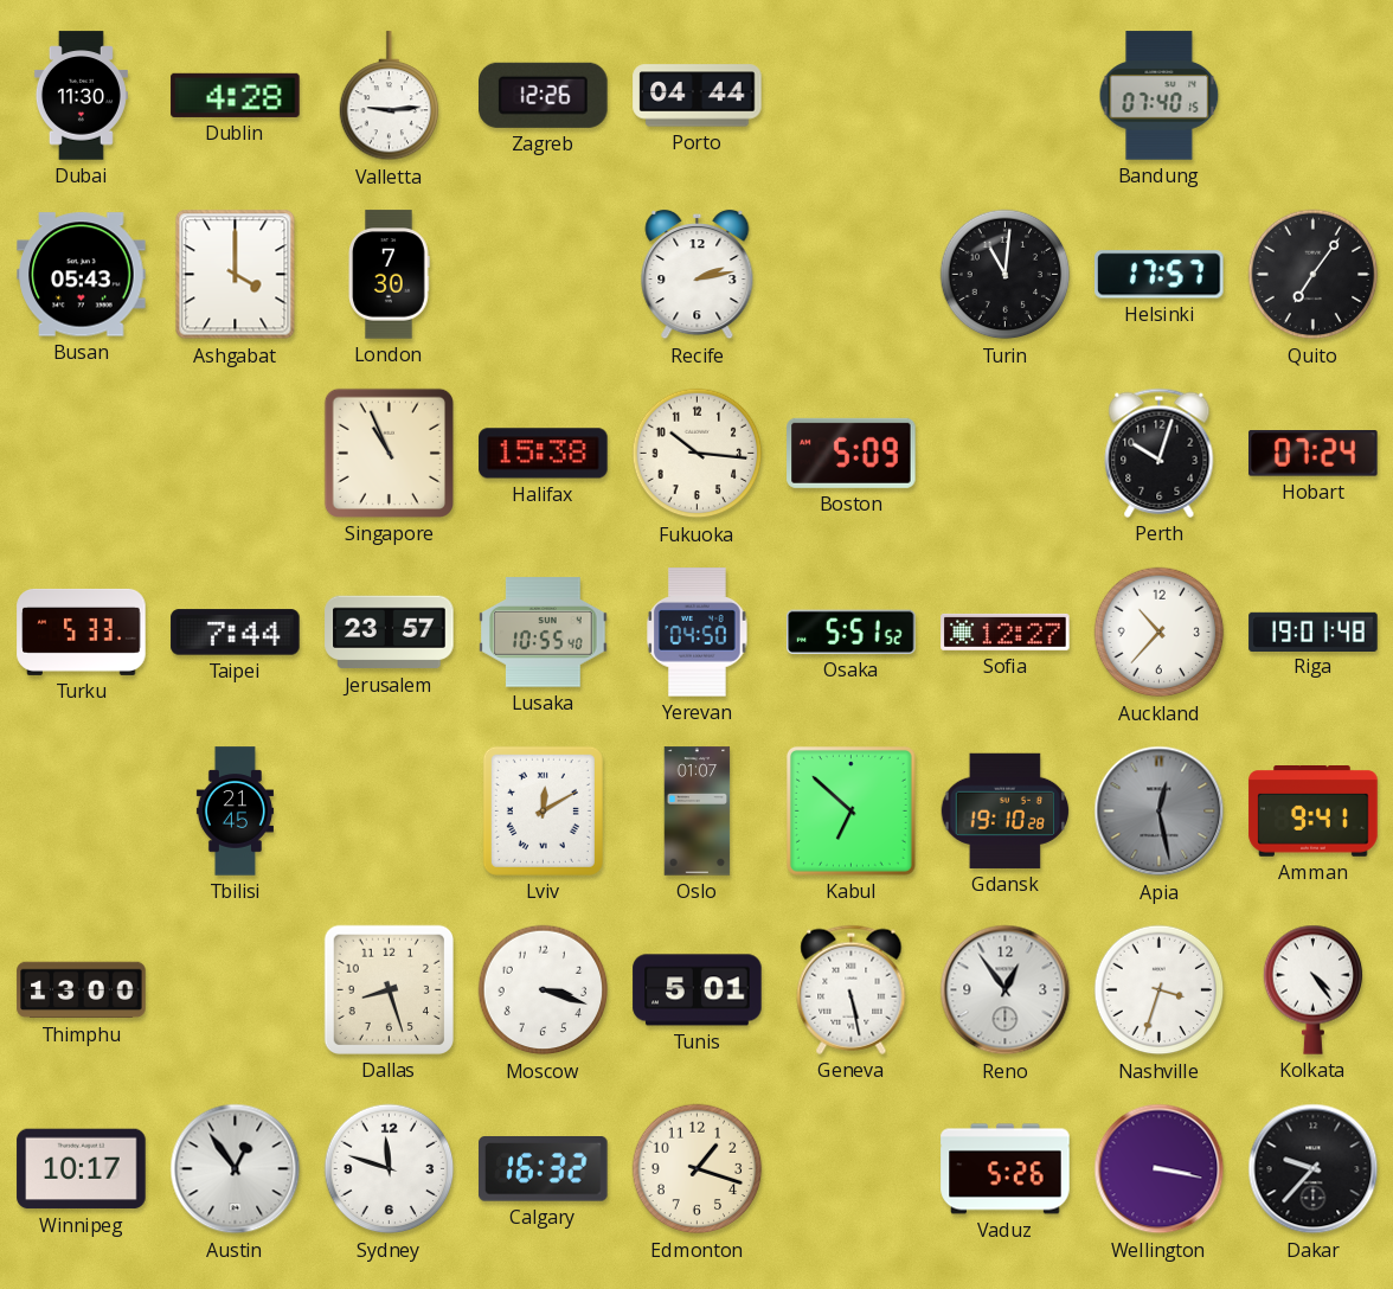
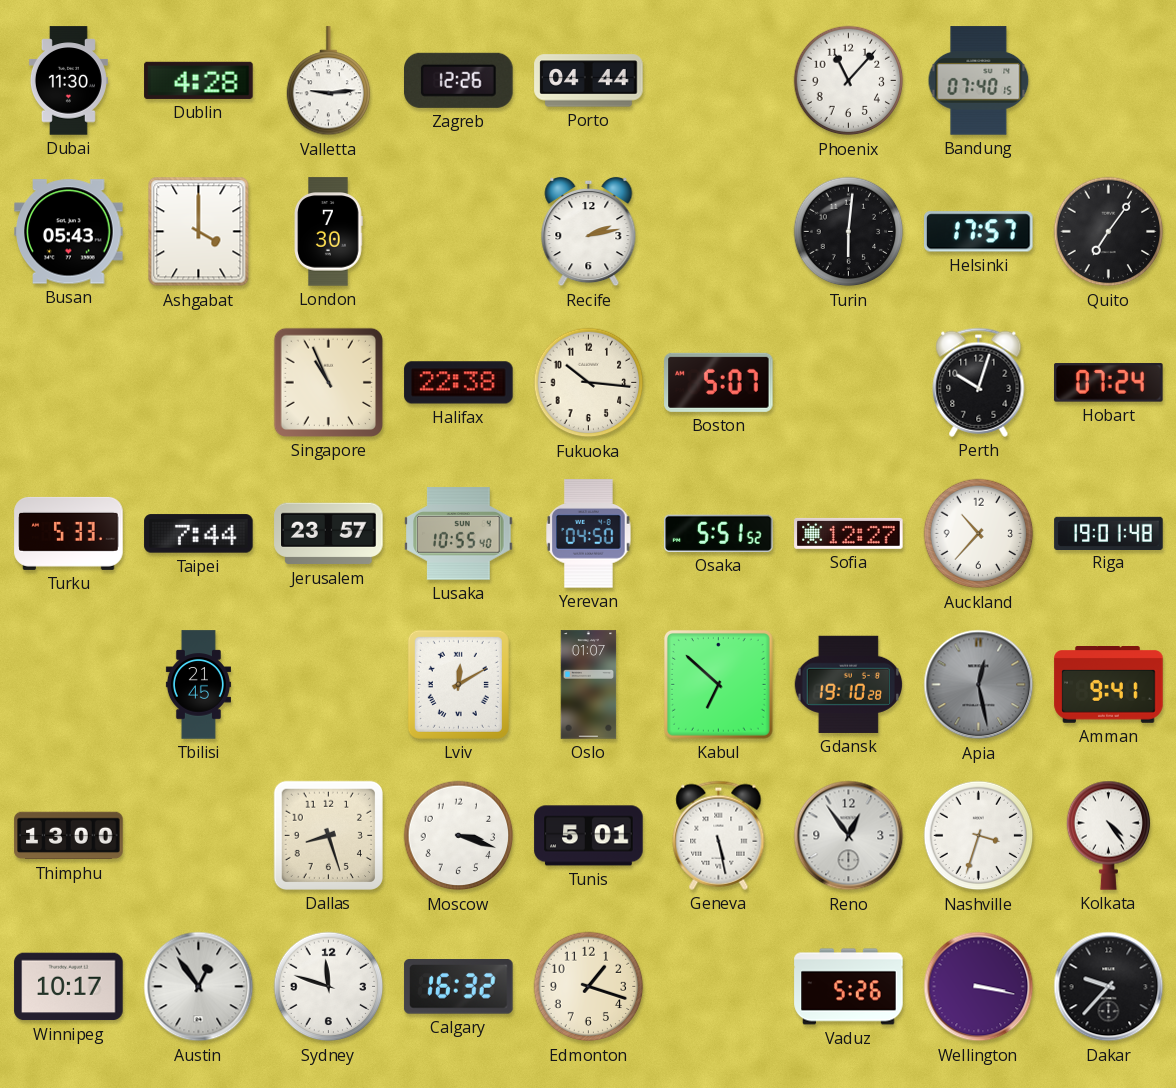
Phoenix: none -> 11:07 (849, 81)
Turin: 11:01 -> 6:01 (849, 232)
Halifax: 15:38 -> 22:38 (459, 383)
Boston: 5:09 -> 5:07 (719, 382)
